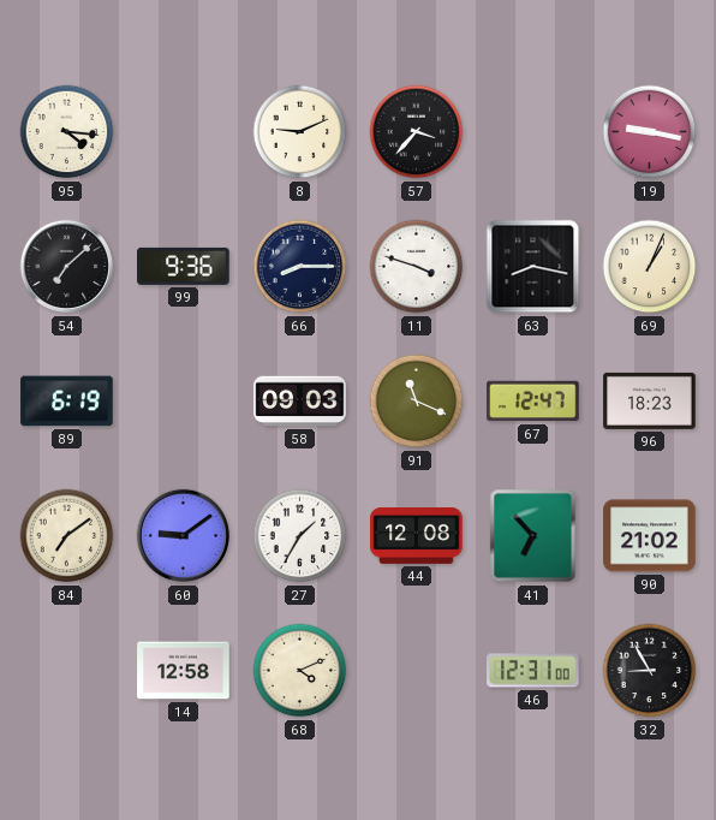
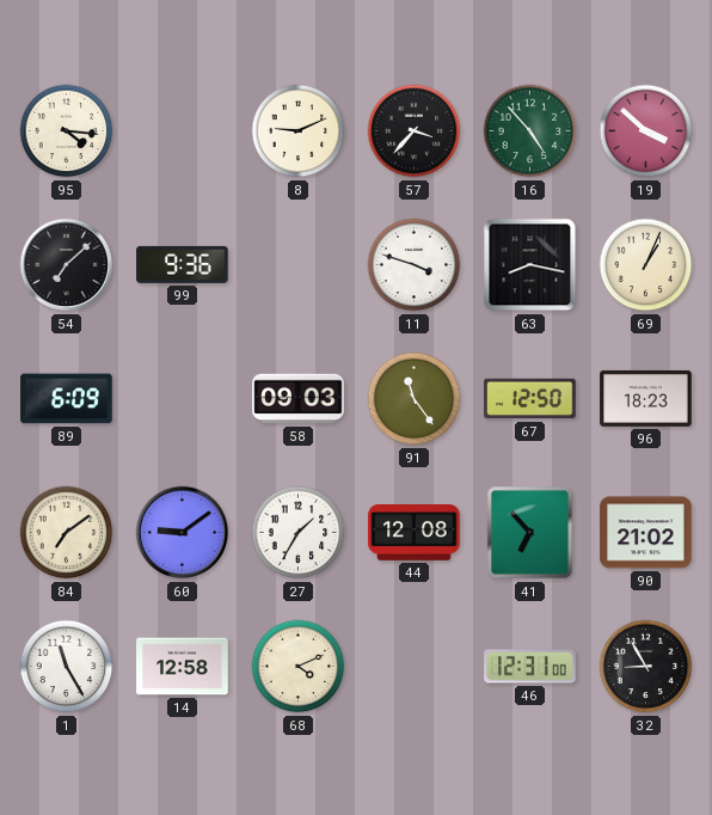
16: none -> 4:53 (530, 131)
19: 9:17 -> 3:52 (646, 131)
66: 8:15 -> none (300, 267)
89: 6:19 -> 6:09 (67, 399)
91: 11:19 -> 11:24 (415, 399)
67: 12:47 -> 12:50 (530, 399)
1: none -> 11:25 (67, 667)
